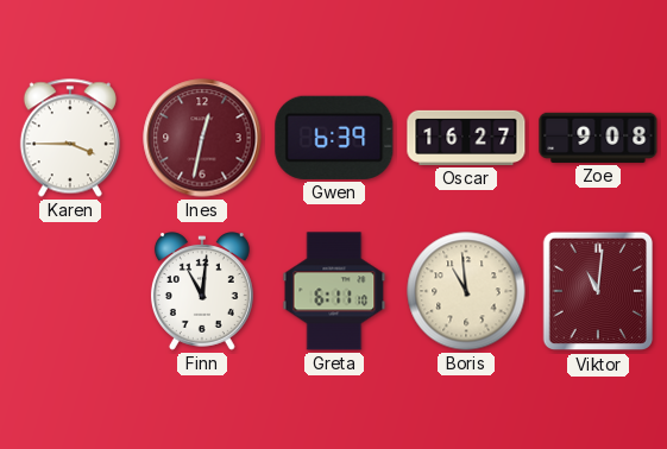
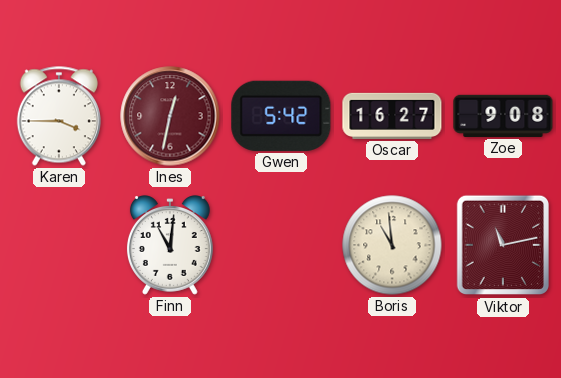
Gwen: 6:39 -> 5:42 (281, 116)
Greta: 6:11 -> none (334, 291)
Viktor: 11:01 -> 11:13 (502, 245)
